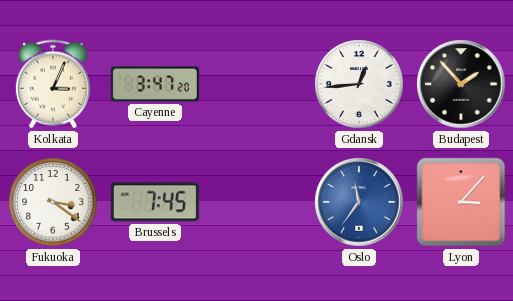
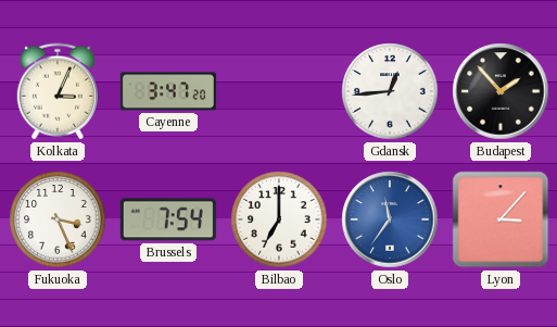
Fukuoka: 3:21 -> 3:26 (58, 219)
Brussels: 7:45 -> 7:54 (168, 219)
Bilbao: none -> 7:00 (279, 219)
